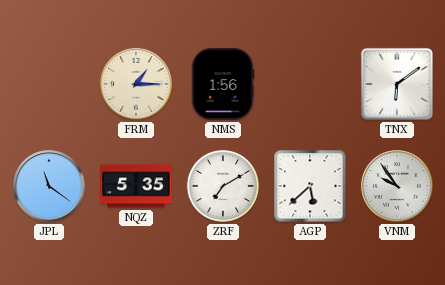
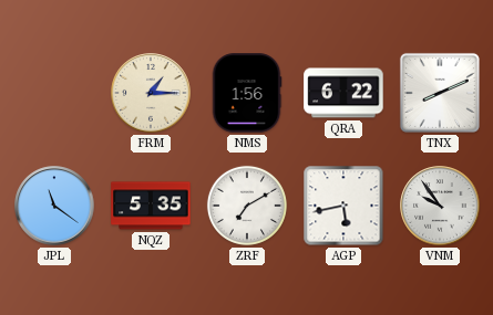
QRA: none -> 6:22 (343, 93)
TNX: 6:09 -> 8:11 (440, 93)
AGP: 5:38 -> 5:43 (343, 206)
